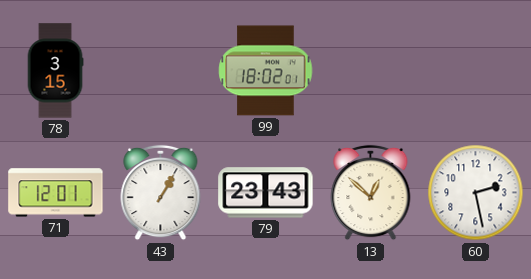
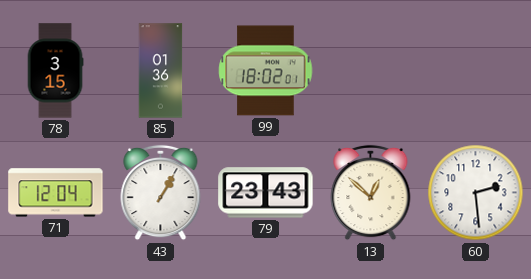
85: none -> 01:36 (161, 71)
71: 12:01 -> 12:04 (56, 193)
60: 2:28 -> 2:29 (476, 193)
